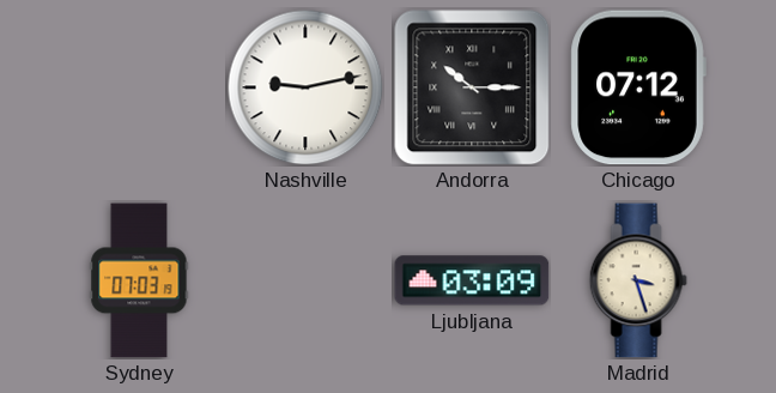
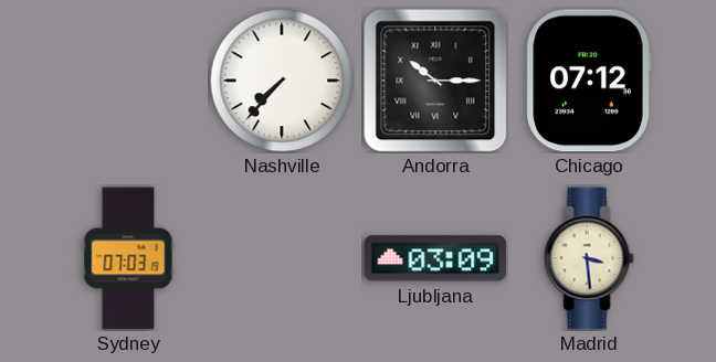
Nashville: 9:13 -> 7:37 (282, 81)
Madrid: 3:27 -> 3:29 (589, 258)
